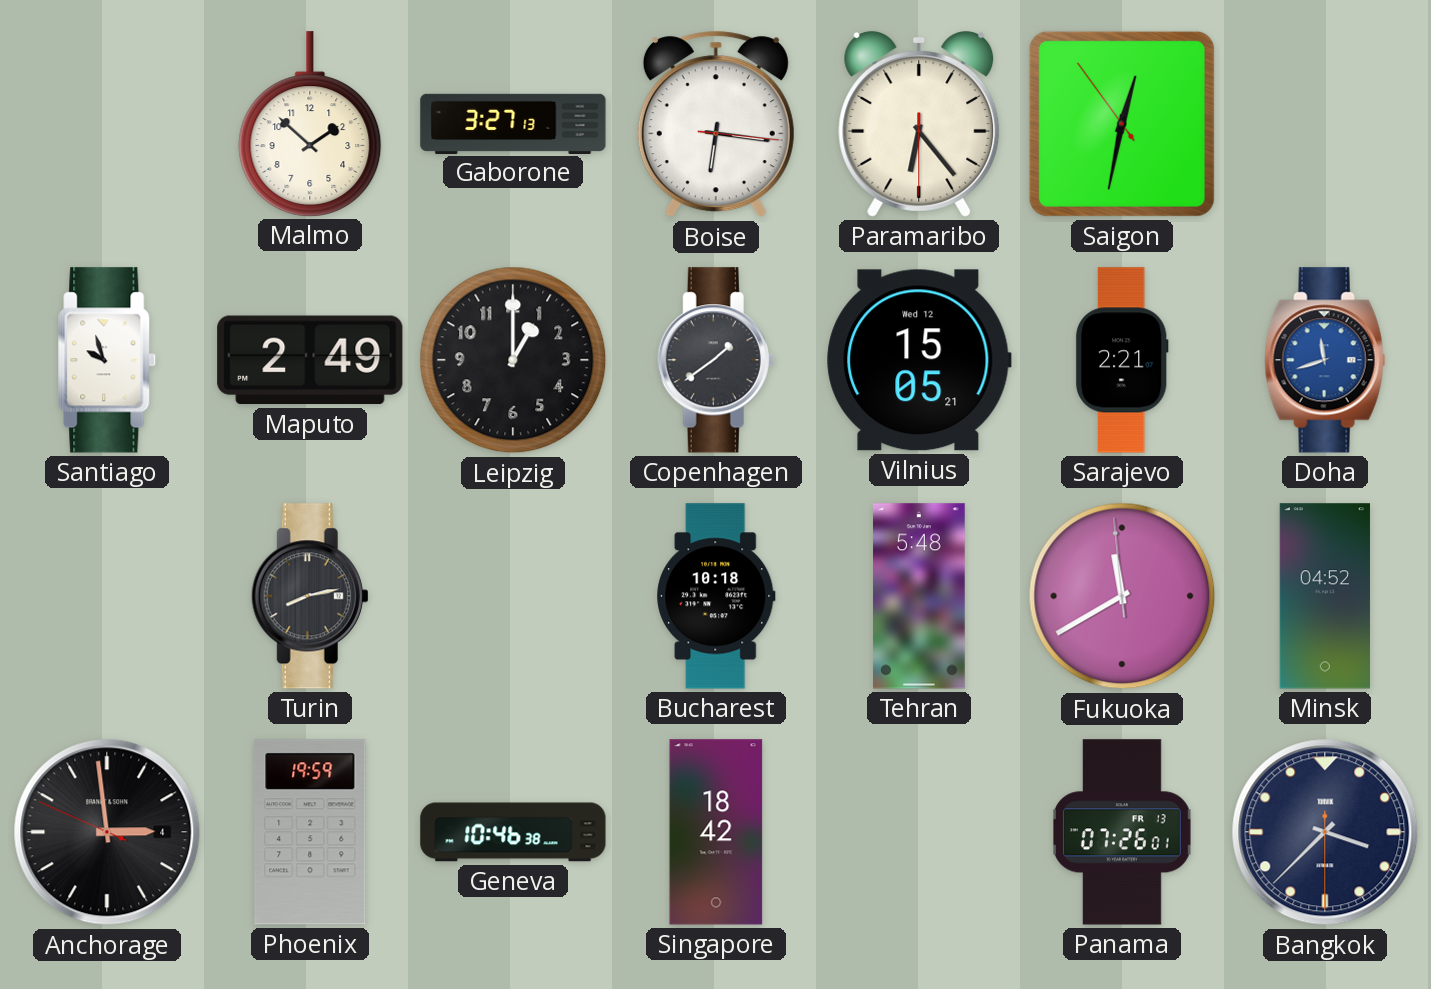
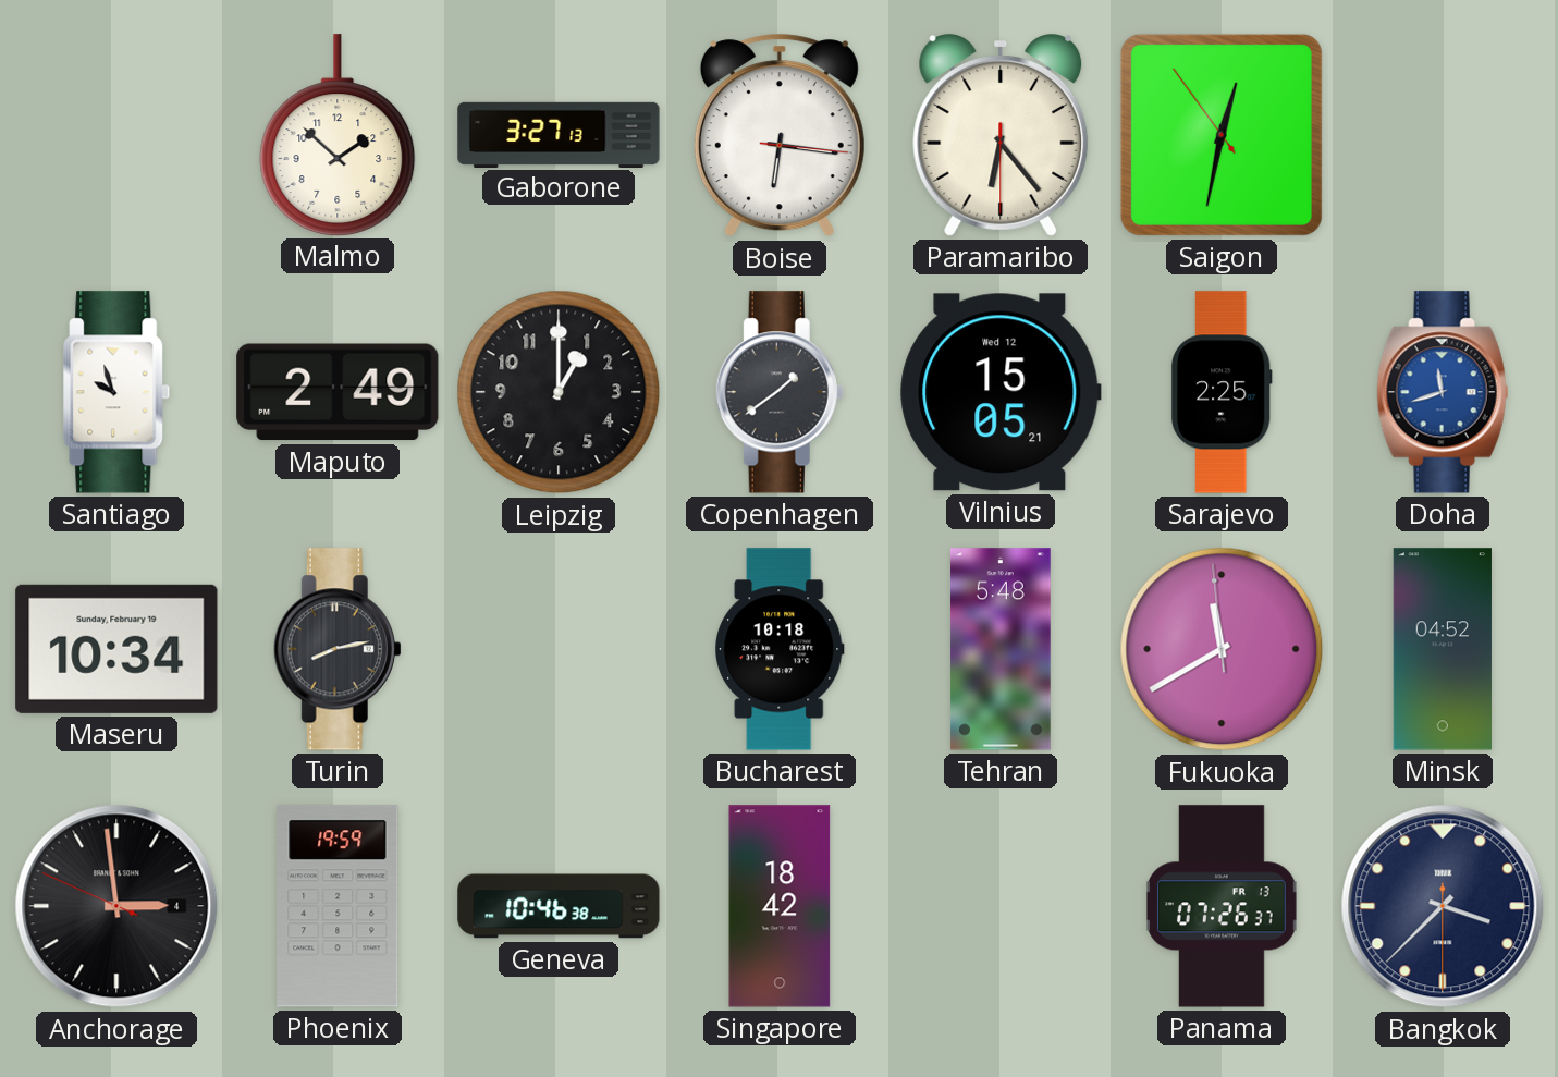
Sarajevo: 2:21 -> 2:25 (1222, 392)
Maseru: none -> 10:34 (116, 649)
Panama: 07:26:01 -> 07:26:37 (1223, 906)
